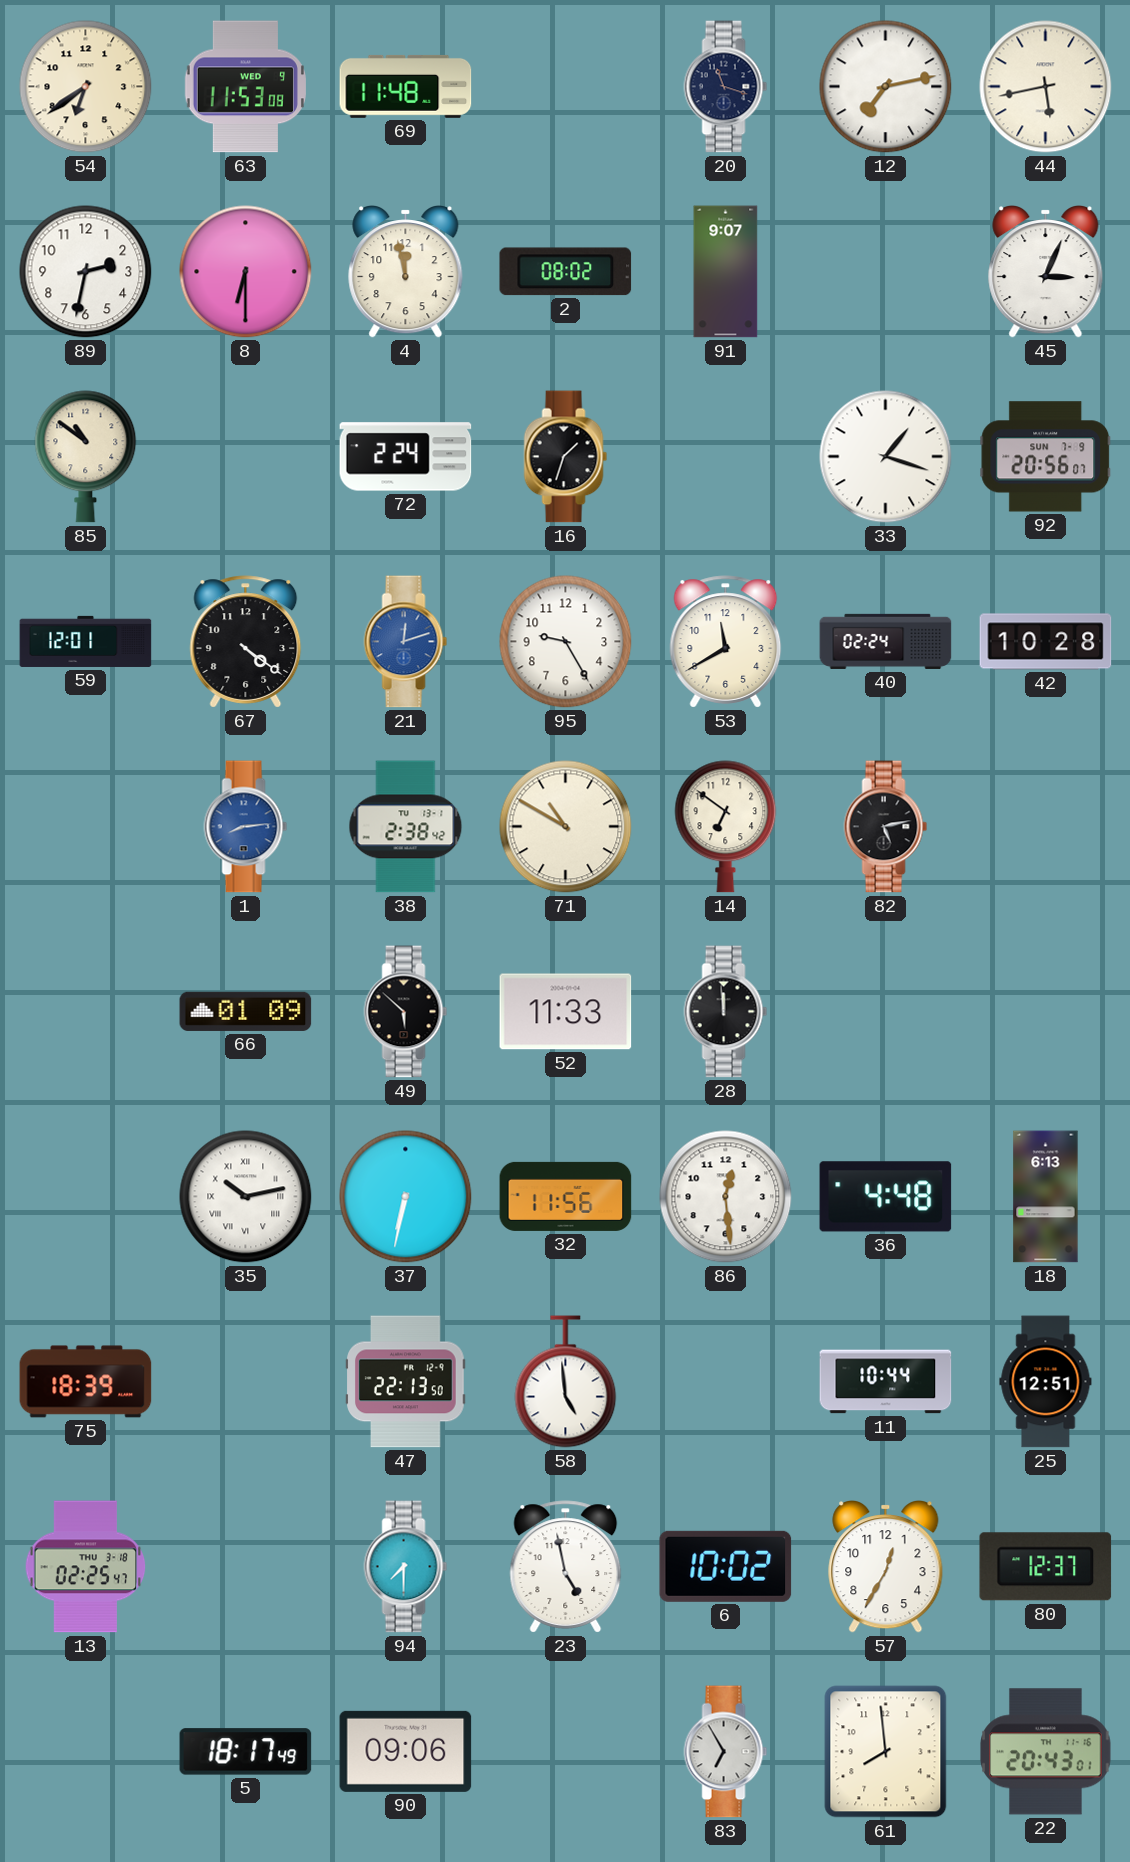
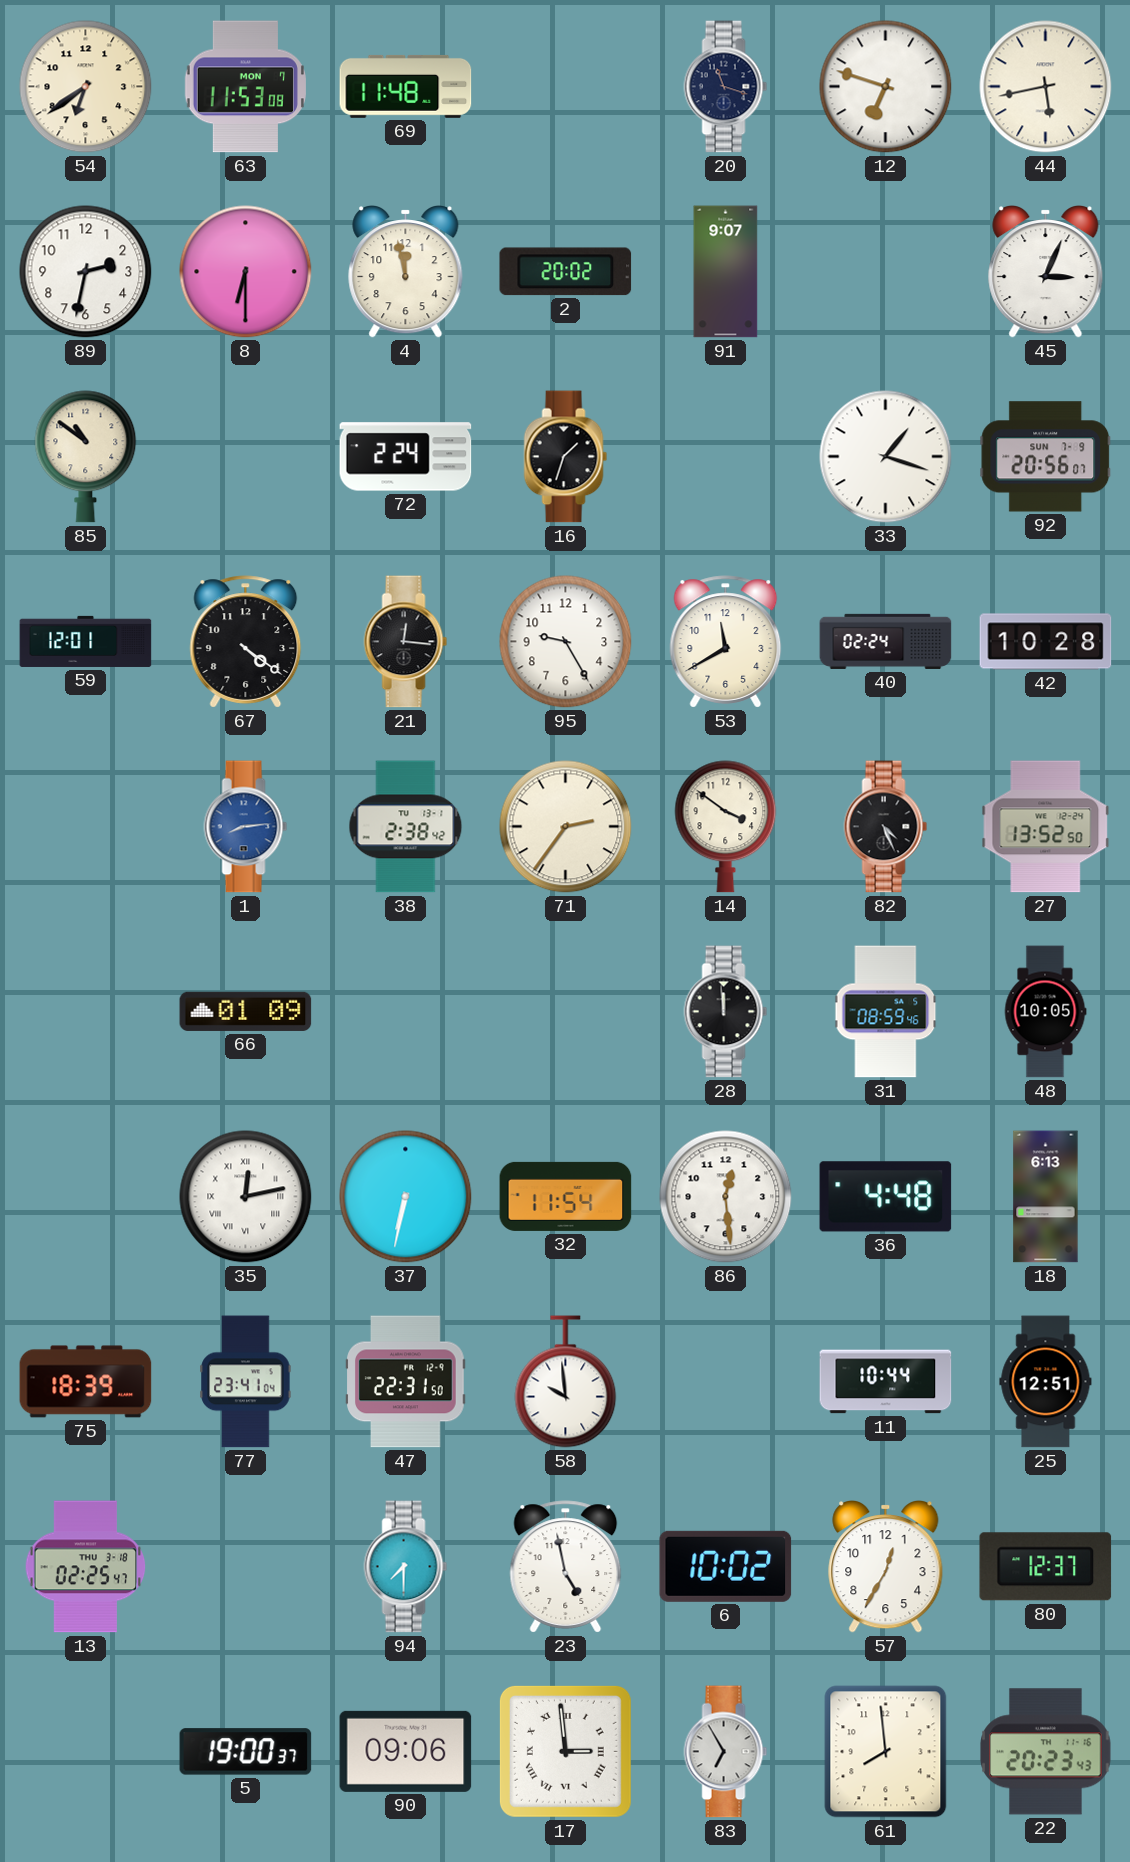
63 date: WED 9 -> MON 7 (245, 87)
12: 7:13 -> 6:48 (886, 87)
2: 08:02 -> 20:02 (566, 272)
21: 12:12 -> 12:16 (406, 642)
21 dial: blue -> black (406, 642)
71: 10:50 -> 2:36 (566, 827)
14: 6:51 -> 3:51 (726, 827)
82: 5:13 -> 4:26 (886, 827)
27: none -> 13:52 (1046, 827)
49: 5:52 -> none (406, 1012)
52: 11:33 -> none (566, 1012)
31: none -> 08:59 (886, 1012)
48: none -> 10:05 (1045, 1012)
35: 10:13 -> 12:13 (246, 1197)
32: 11:56 -> 11:54 (566, 1196)
77: none -> 23:41 (246, 1382)
47: 22:13 -> 22:31 (406, 1382)
58: 4:59 -> 9:59 (566, 1382)
5: 18:17 -> 19:00 (246, 1752)
17: none -> 2:59 (565, 1751)
22: 20:43 -> 20:23 (1046, 1752)
